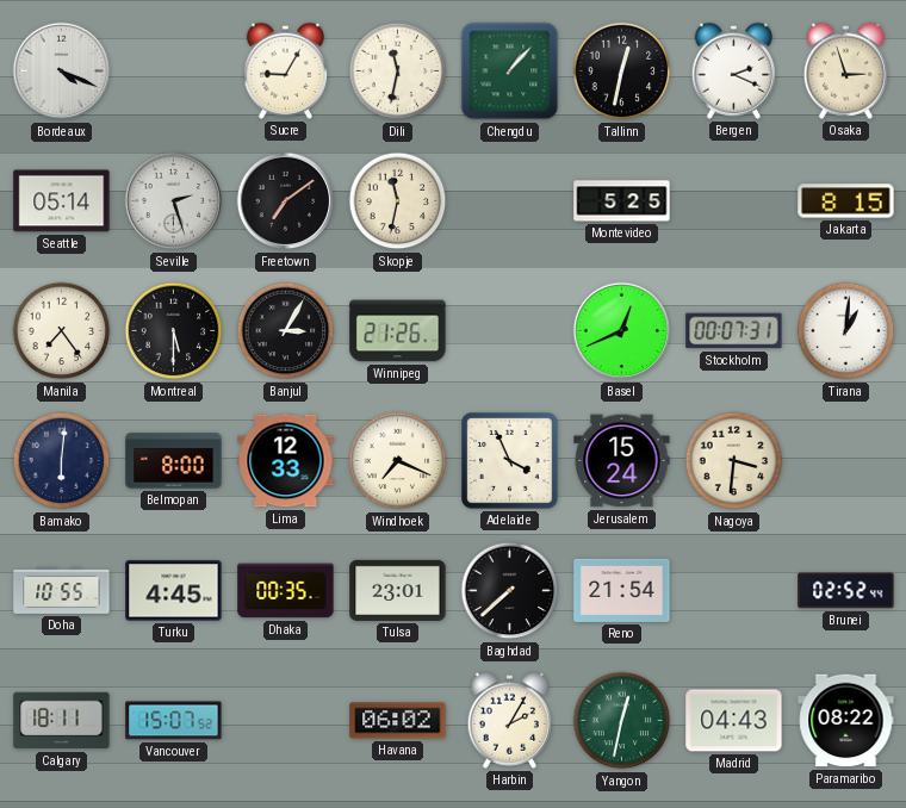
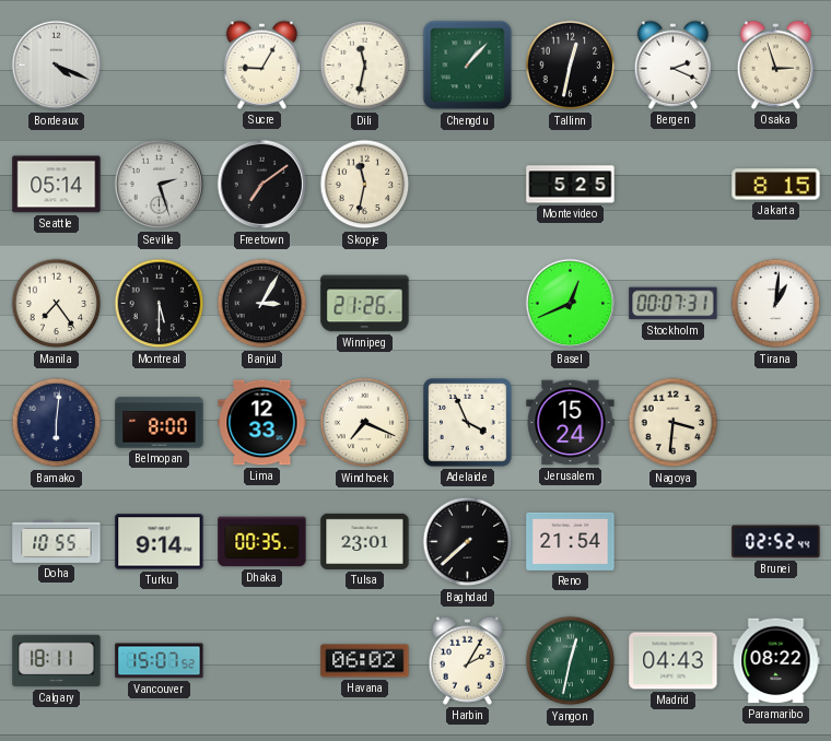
Turku: 4:45 -> 9:14 (160, 542)
